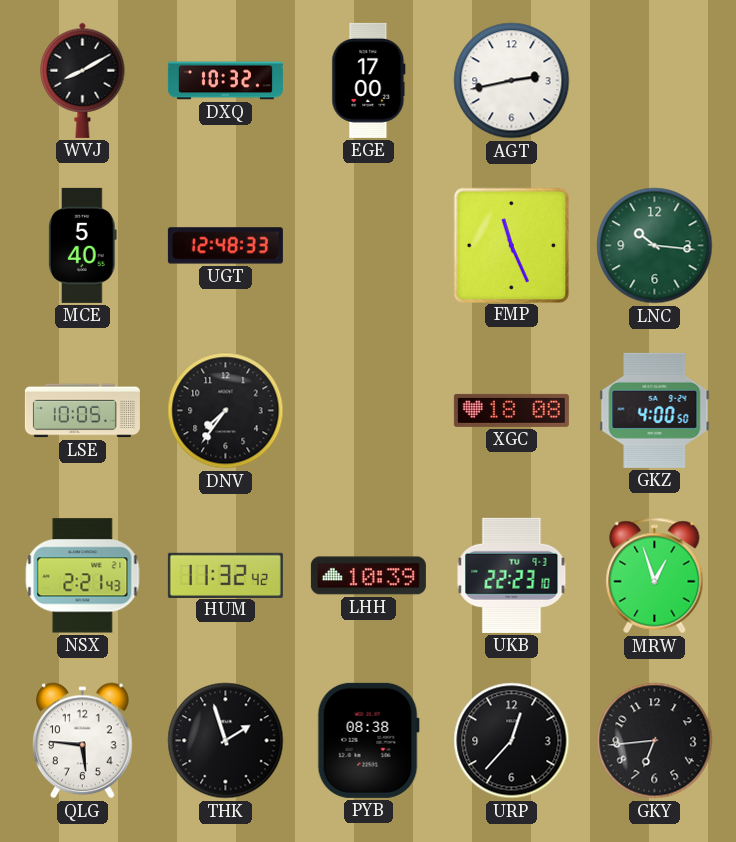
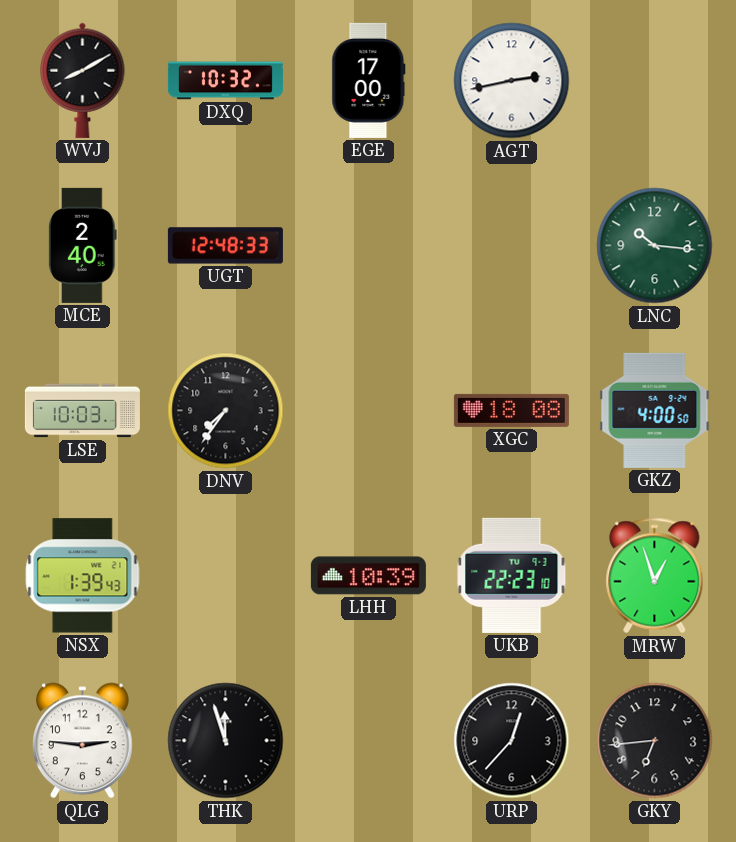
MCE: 5:40 -> 2:40 (83, 245)
FMP: 11:26 -> none (511, 245)
LSE: 10:05 -> 10:03 (82, 411)
NSX: 2:21 -> 1:39 (83, 576)
HUM: 11:32 -> none (225, 575)
QLG: 5:46 -> 2:46 (83, 741)
THK: 1:57 -> 11:57 (226, 741)
PYB: 08:38 -> none (368, 740)
